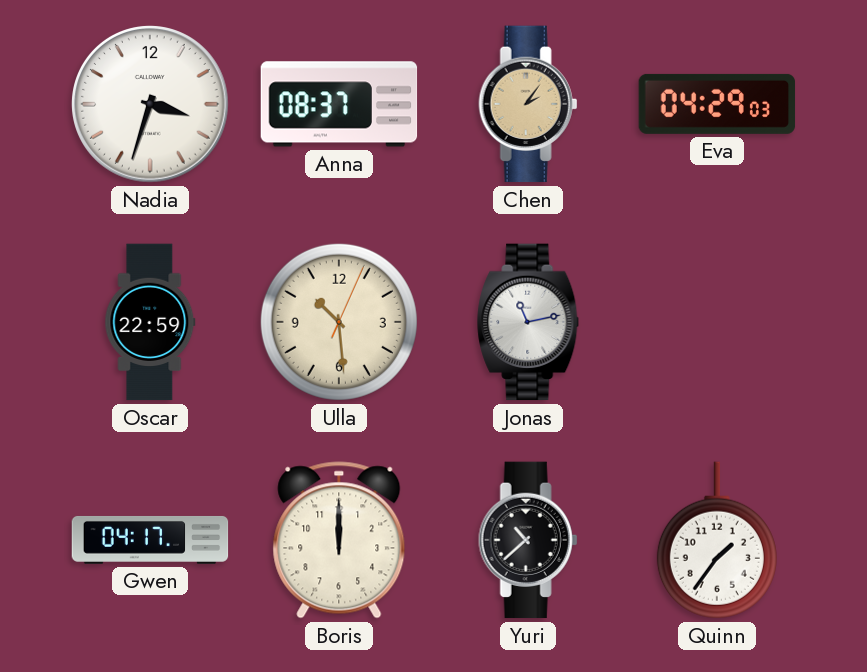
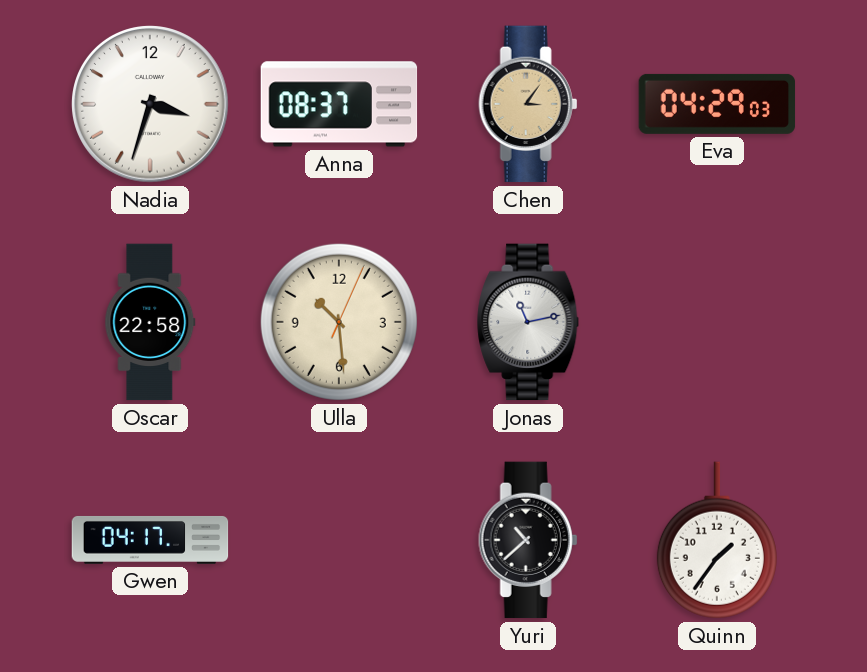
Chen: 2:06 -> 3:06 (528, 104)
Oscar: 22:59 -> 22:58 (150, 322)
Boris: 12:00 -> none (339, 540)
